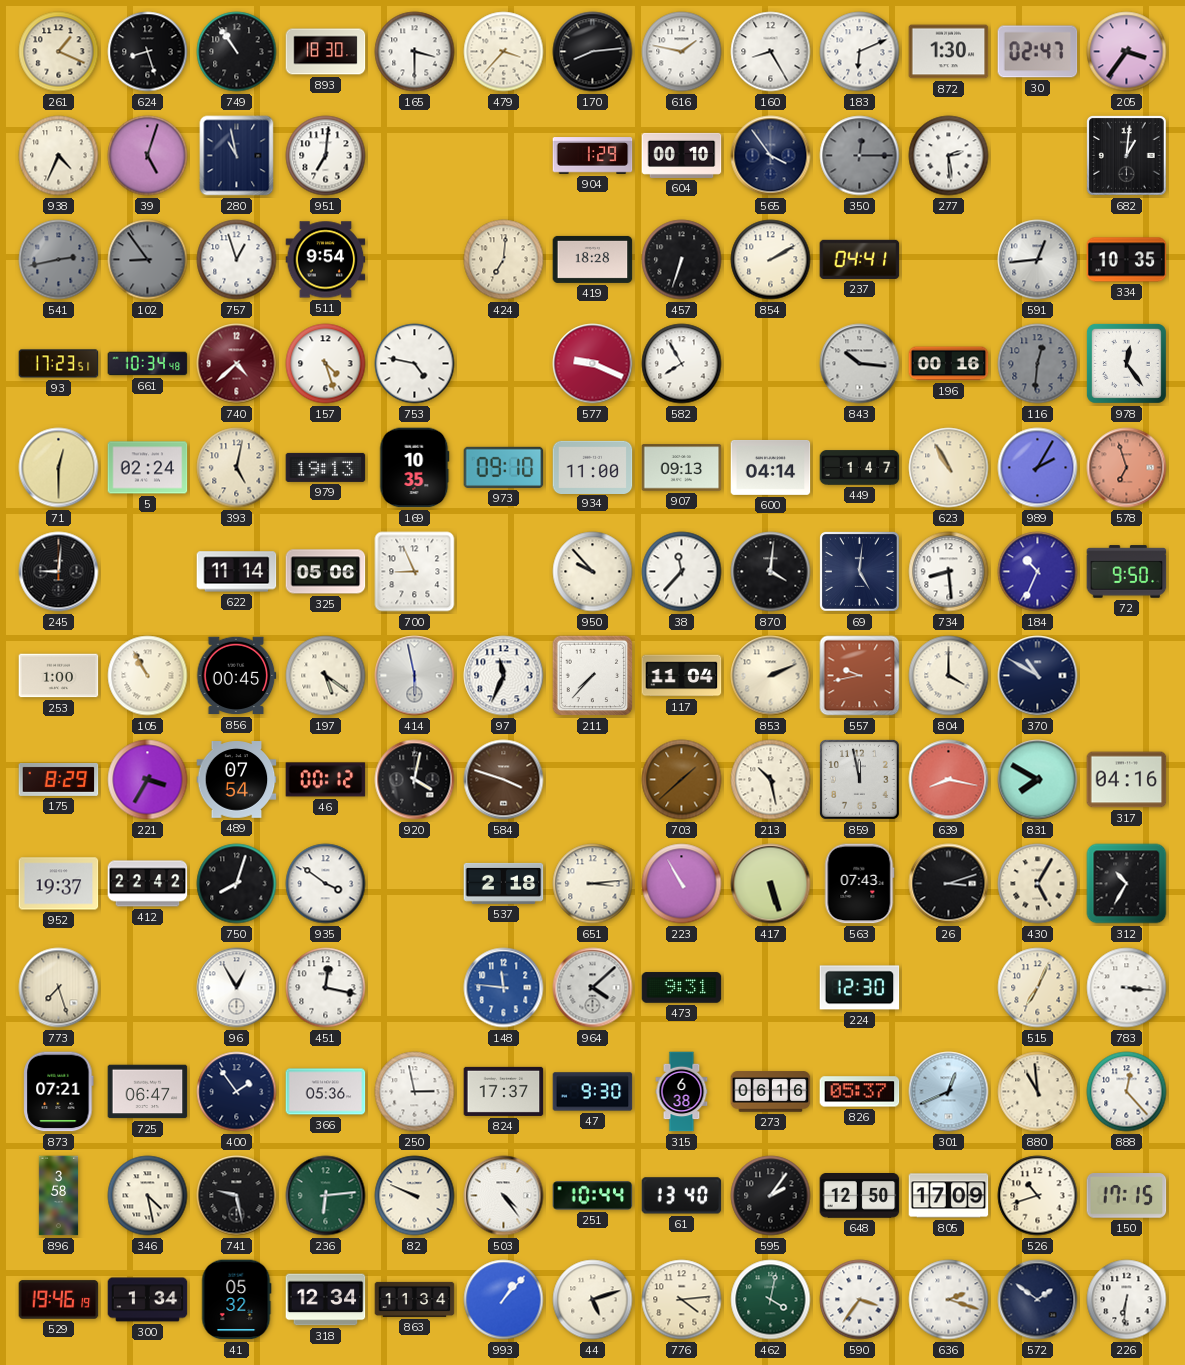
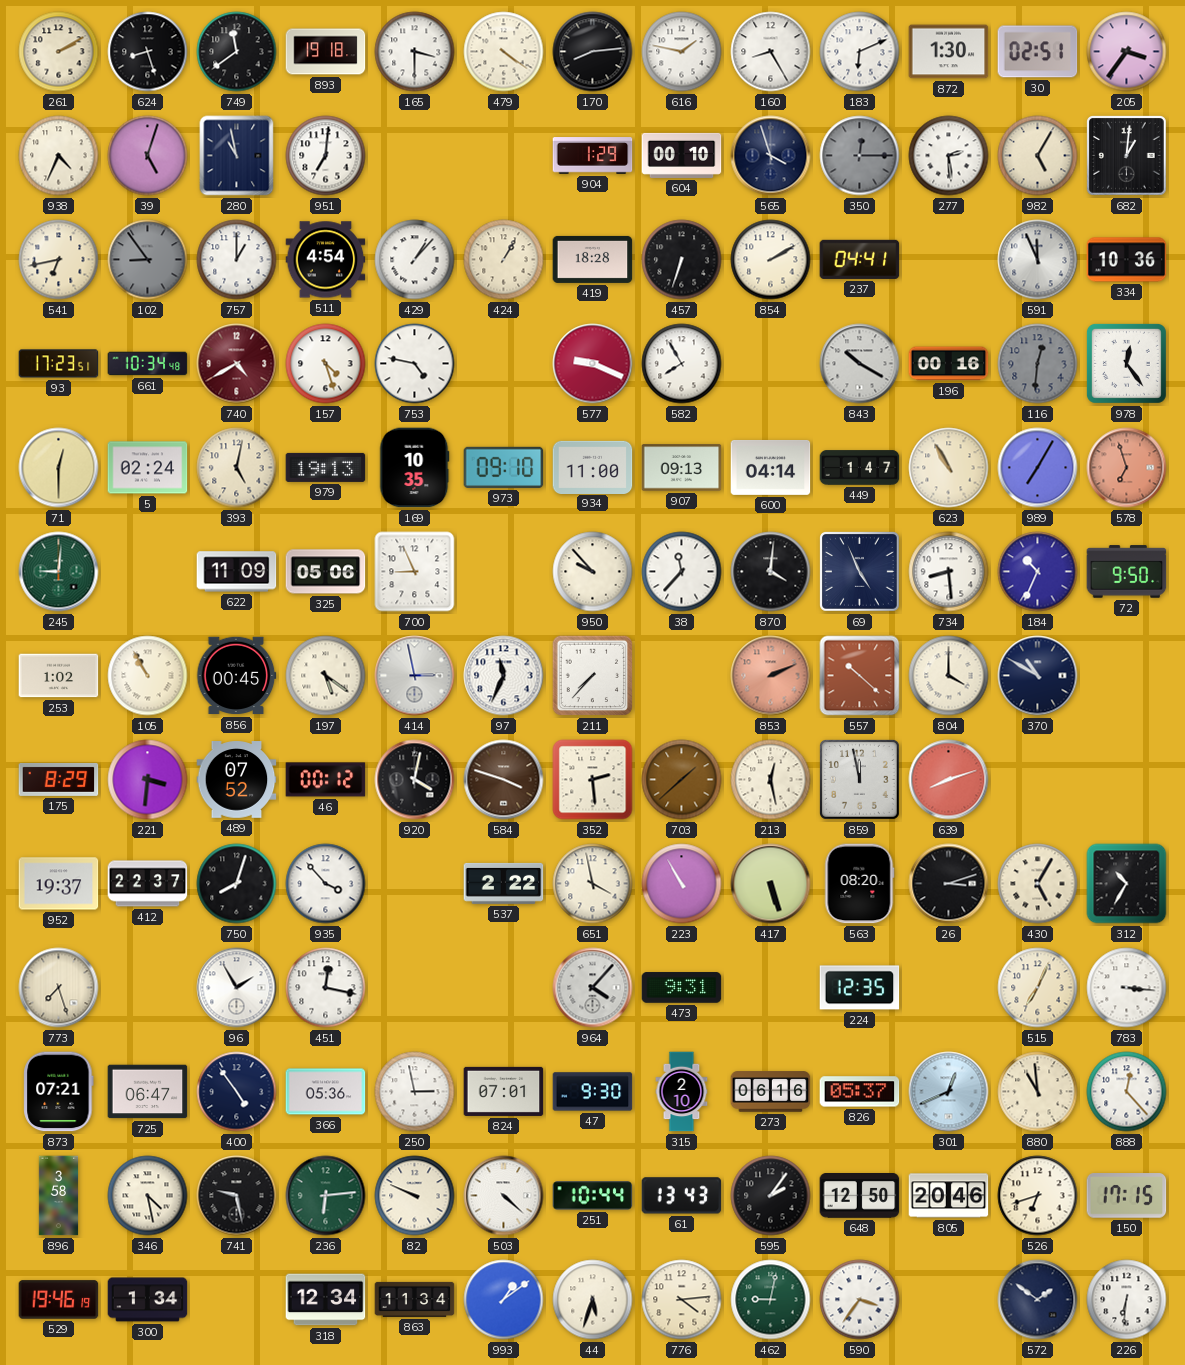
261: 1:19 -> 2:10 (59, 52)
749: 10:54 -> 11:39 (237, 52)
893: 18:30 -> 19:18 (326, 52)
479: 3:37 -> 4:21 (504, 52)
30: 02:47 -> 02:51 (1038, 52)
565: 3:54 -> 3:57 (771, 156)
982: none -> 5:05 (1038, 156)
541: 2:43 -> 6:43 (59, 260)
541 dial: grey -> cream (59, 260)
757: 12:57 -> 1:00 (237, 260)
511: 9:54 -> 4:54 (326, 260)
429: none -> 1:07 (415, 260)
424: 7:01 -> 1:05 (504, 260)
591: 12:44 -> 11:56 (1038, 260)
334: 10:35 -> 10:36 (1127, 260)
740: 4:38 -> 4:40 (237, 364)
843: 10:16 -> 10:20 (860, 364)
989: 2:05 -> 7:05 (1038, 468)
245 dial: black -> green (59, 572)
622: 11:14 -> 11:09 (237, 572)
69: 5:01 -> 4:56 (860, 572)
253: 1:00 -> 1:02 (59, 676)
414: 5:58 -> 2:58 (415, 676)
117: 11:04 -> none (682, 676)
853 dial: cream -> salmon (771, 676)
557: 9:43 -> 10:22 (860, 676)
221: 3:35 -> 3:31 (148, 780)
489: 07:54 -> 07:52 (237, 780)
352: none -> 2:29 (593, 780)
213: 10:28 -> 12:28 (771, 780)
639: 8:17 -> 8:12 (949, 780)
831: 7:50 -> none (1038, 780)
317: 04:16 -> none (1127, 780)
412: 22:42 -> 22:37 (148, 884)
935: 3:51 -> 3:53 (326, 884)
537: 2:18 -> 2:22 (504, 883)
651: 3:14 -> 3:58 (593, 884)
563: 07:43 -> 08:20 (859, 884)
96: 12:55 -> 1:55 (237, 988)
148: 11:46 -> none (504, 988)
964: 4:08 -> 4:07 (593, 988)
224: 12:30 -> 12:35 (860, 988)
400: 1:54 -> 4:54 (237, 1092)
824: 17:37 -> 07:01 (504, 1091)
315: 6:38 -> 2:10 (682, 1092)
503: 4:24 -> 4:22 (504, 1196)
61: 13:40 -> 13:43 (682, 1196)
805: 17:09 -> 20:46 (949, 1196)
526: 10:42 -> 6:42 (1038, 1196)
41: 05:32 -> none (237, 1300)
993: 1:07 -> 1:09 (504, 1300)
44: 5:12 -> 5:33 (593, 1300)
462: 4:02 -> 9:02 (771, 1300)
636: 2:18 -> none (949, 1300)
